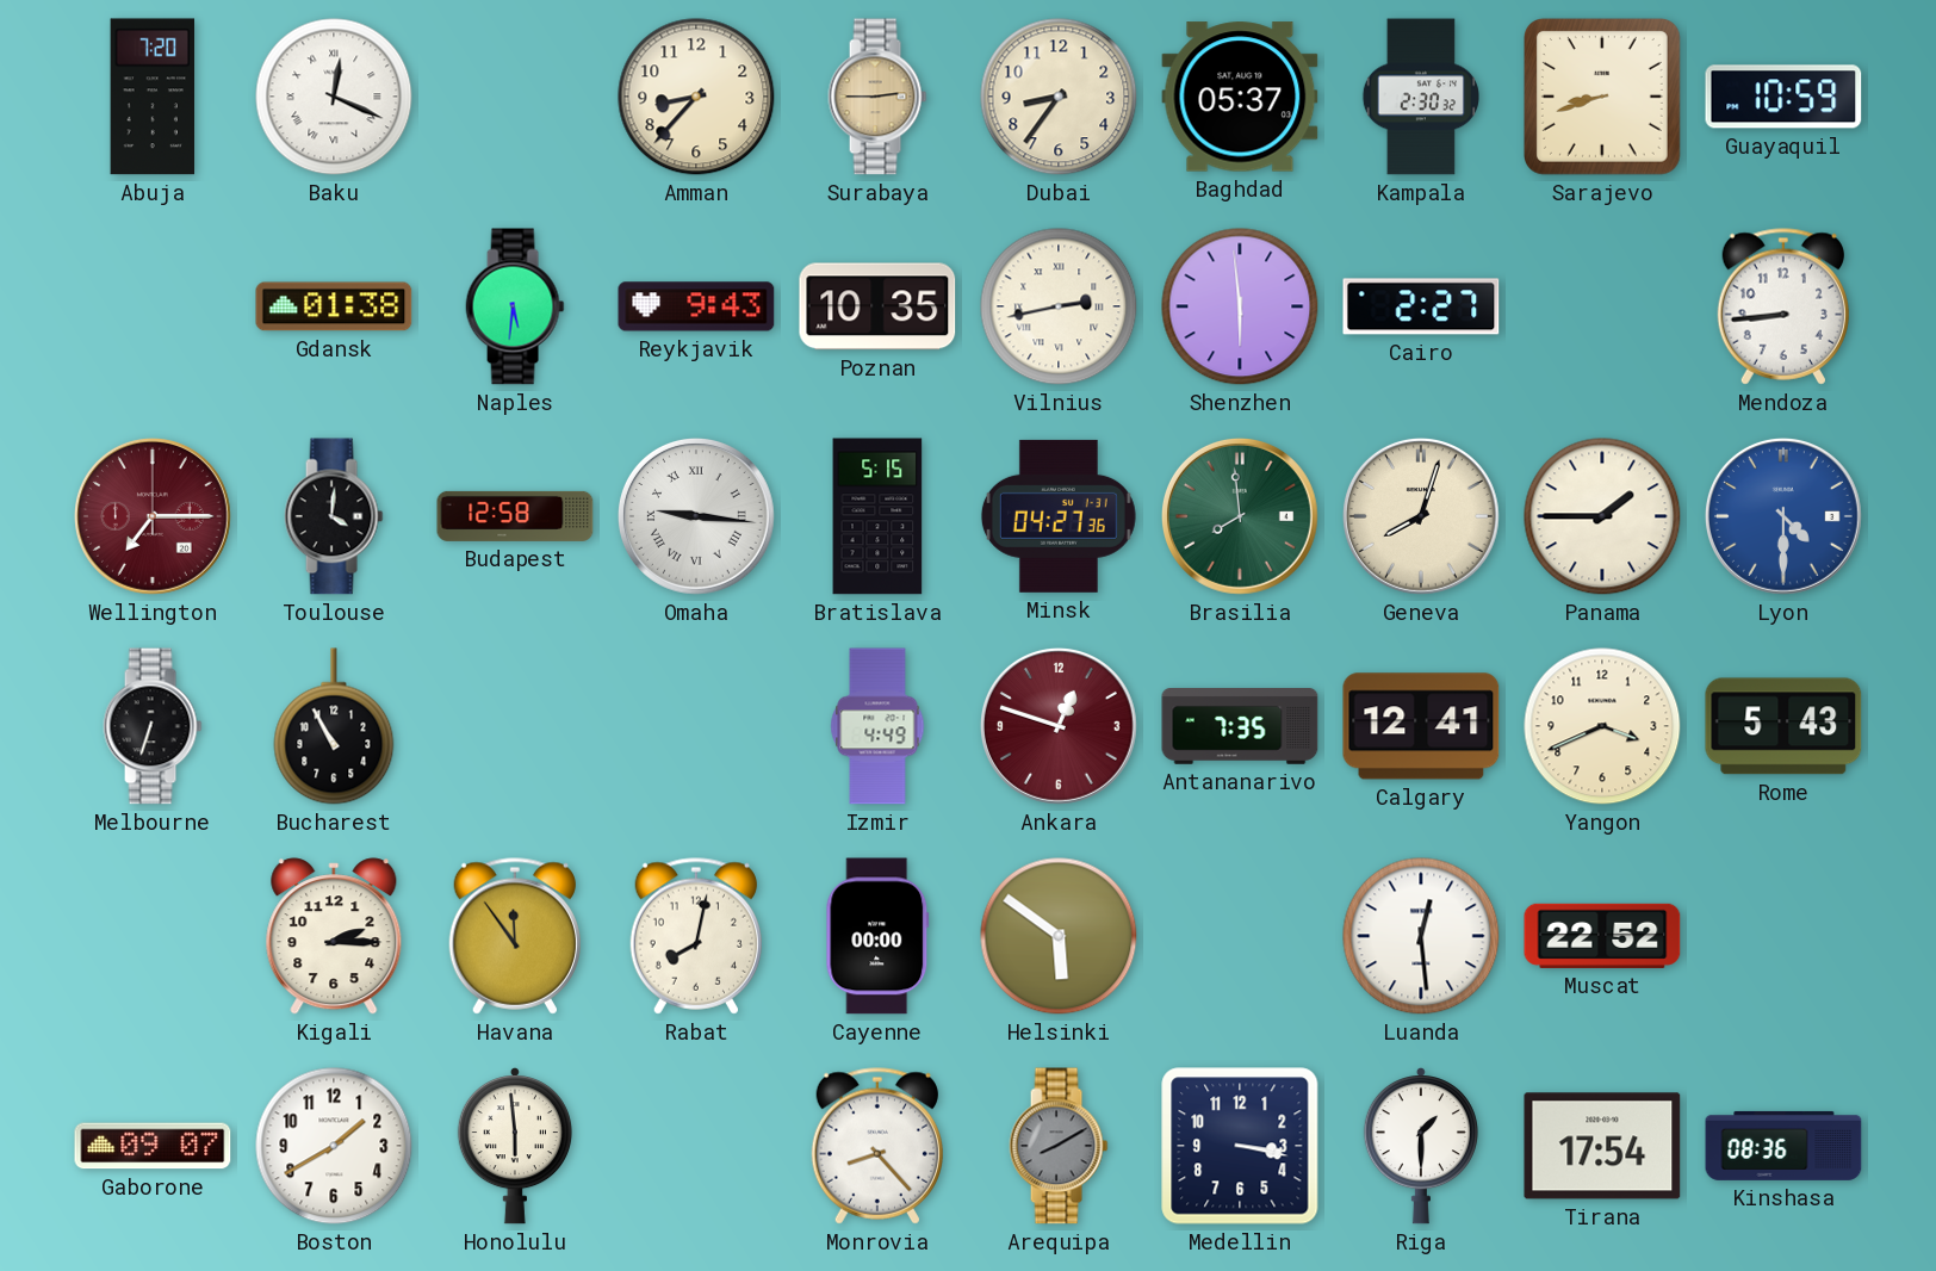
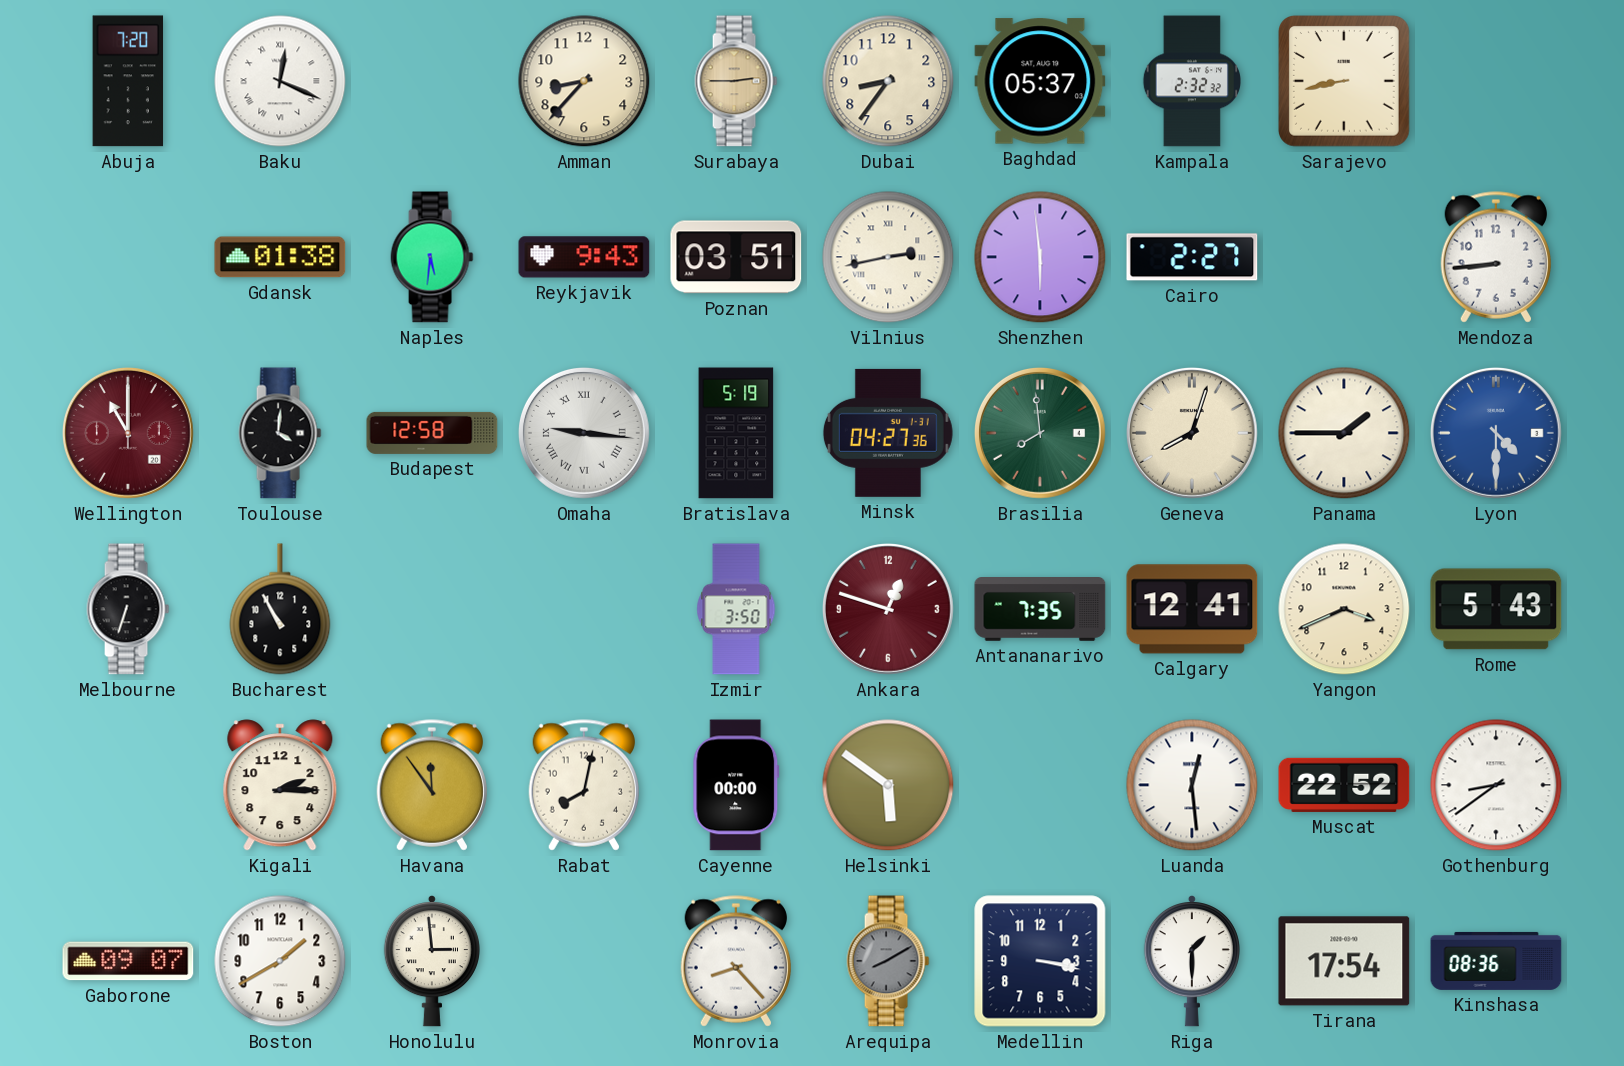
Kampala: 2:30 -> 2:32 (1191, 81)
Sarajevo: 8:42 -> 8:43 (1345, 82)
Guayaquil: 10:59 -> none (1783, 97)
Poznan: 10:35 -> 03:51 (736, 257)
Wellington: 7:15 -> 11:00 (128, 433)
Bratislava: 5:15 -> 5:19 (736, 433)
Izmir: 4:49 -> 3:50 (736, 609)
Gothenburg: none -> 8:39 (1496, 785)
Honolulu: 5:59 -> 2:59 (432, 961)
